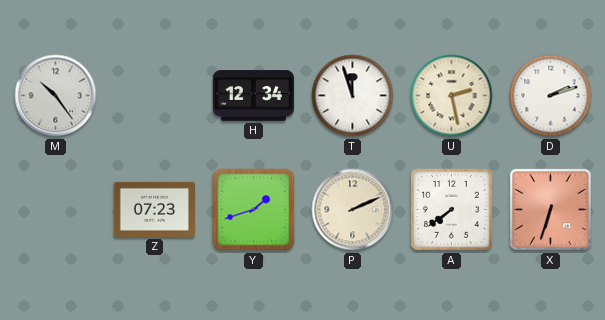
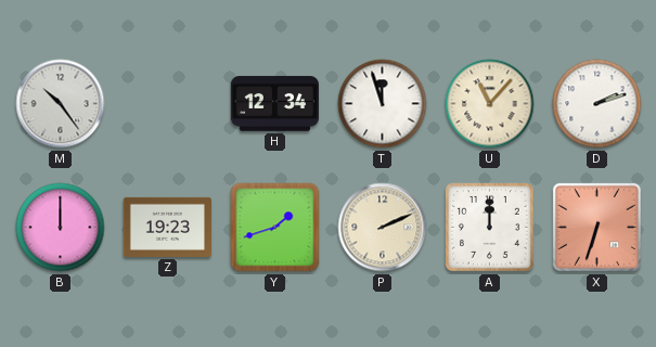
U: 2:28 -> 11:07 (490, 104)
B: none -> 12:00 (61, 228)
Z: 07:23 -> 19:23 (167, 227)
A: 7:39 -> 12:00 (490, 228)
